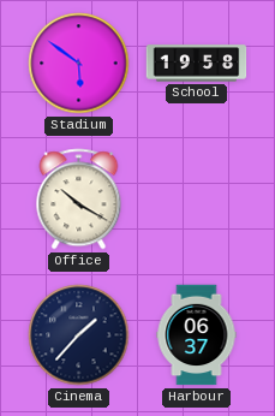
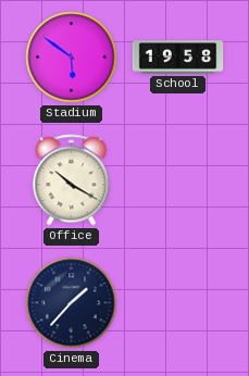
Harbour: 06:37 -> none (197, 335)
